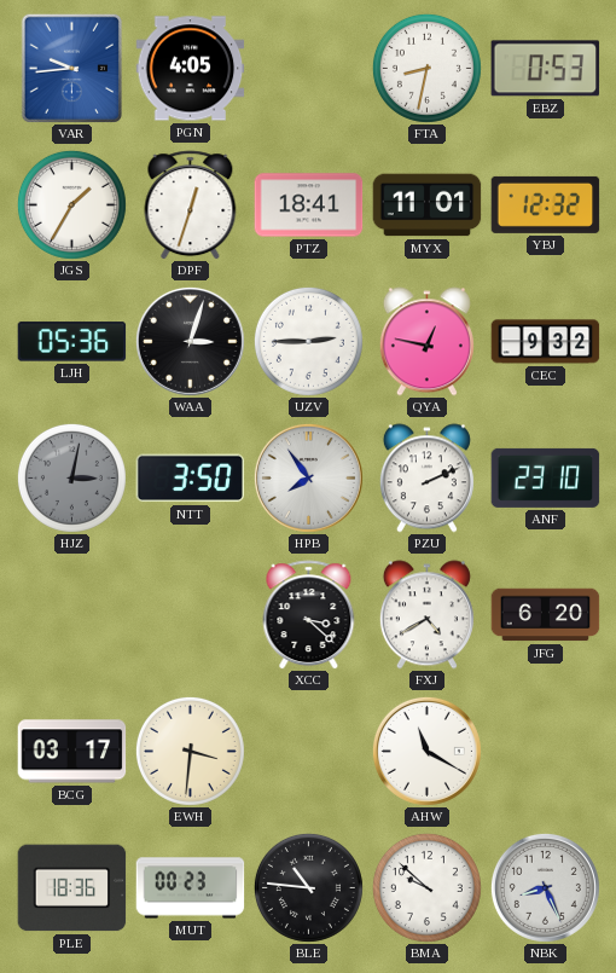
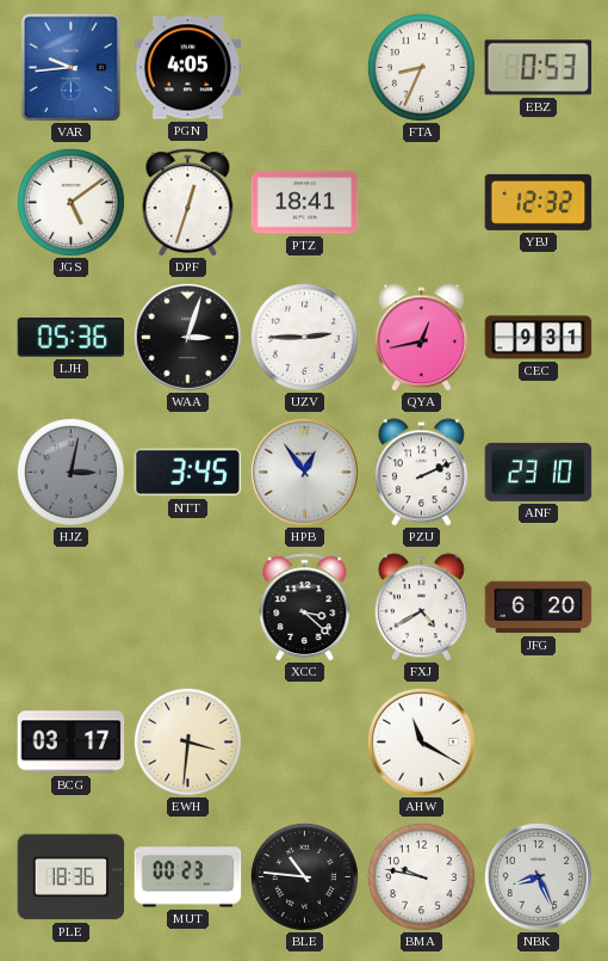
FTA: 8:32 -> 8:34 (421, 67)
JGS: 1:35 -> 5:09 (70, 202)
MYX: 11:01 -> none (428, 205)
QYA: 12:47 -> 12:43 (421, 338)
CEC: 9:32 -> 9:31 (539, 338)
NTT: 3:50 -> 3:45 (188, 473)
HPB: 7:54 -> 12:54 (304, 472)
BMA: 9:52 -> 9:47 (421, 876)
